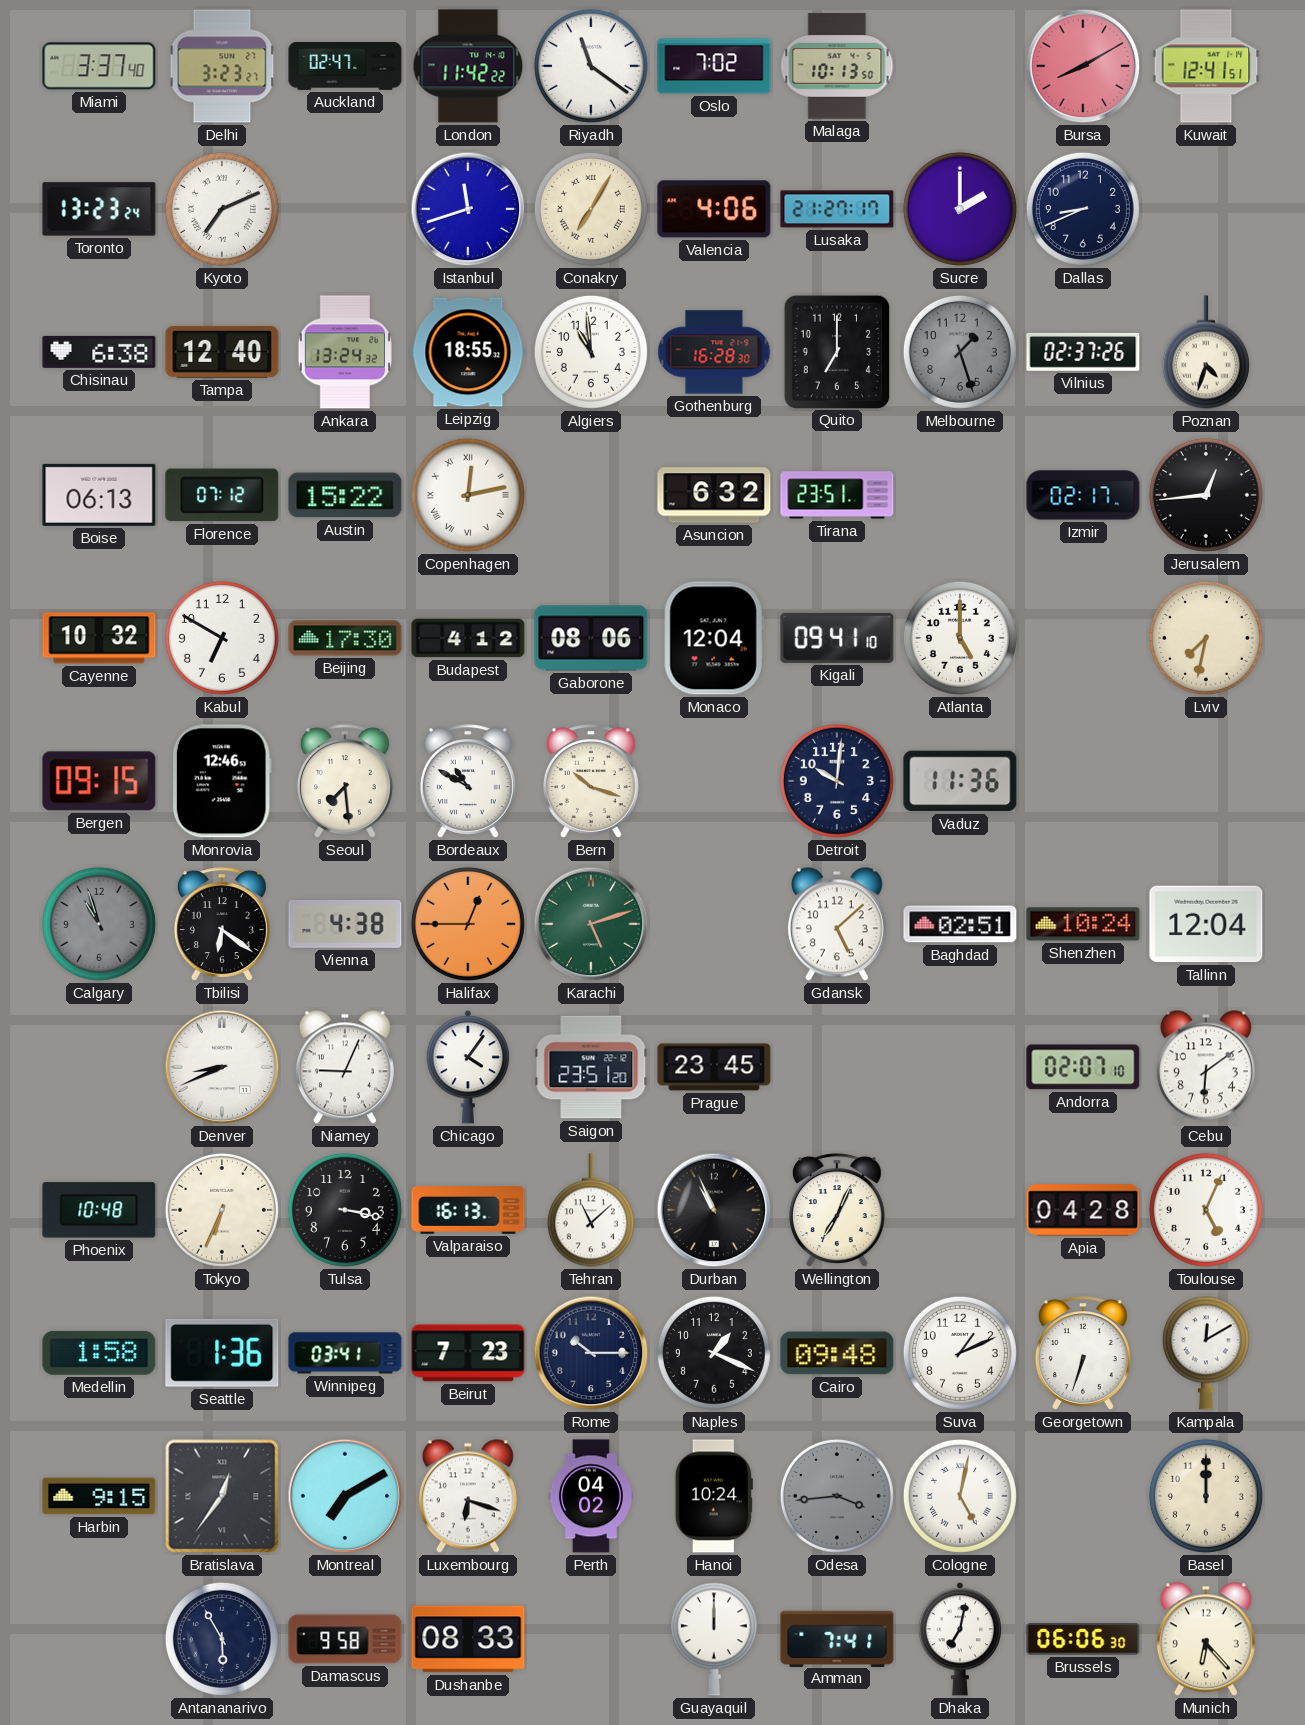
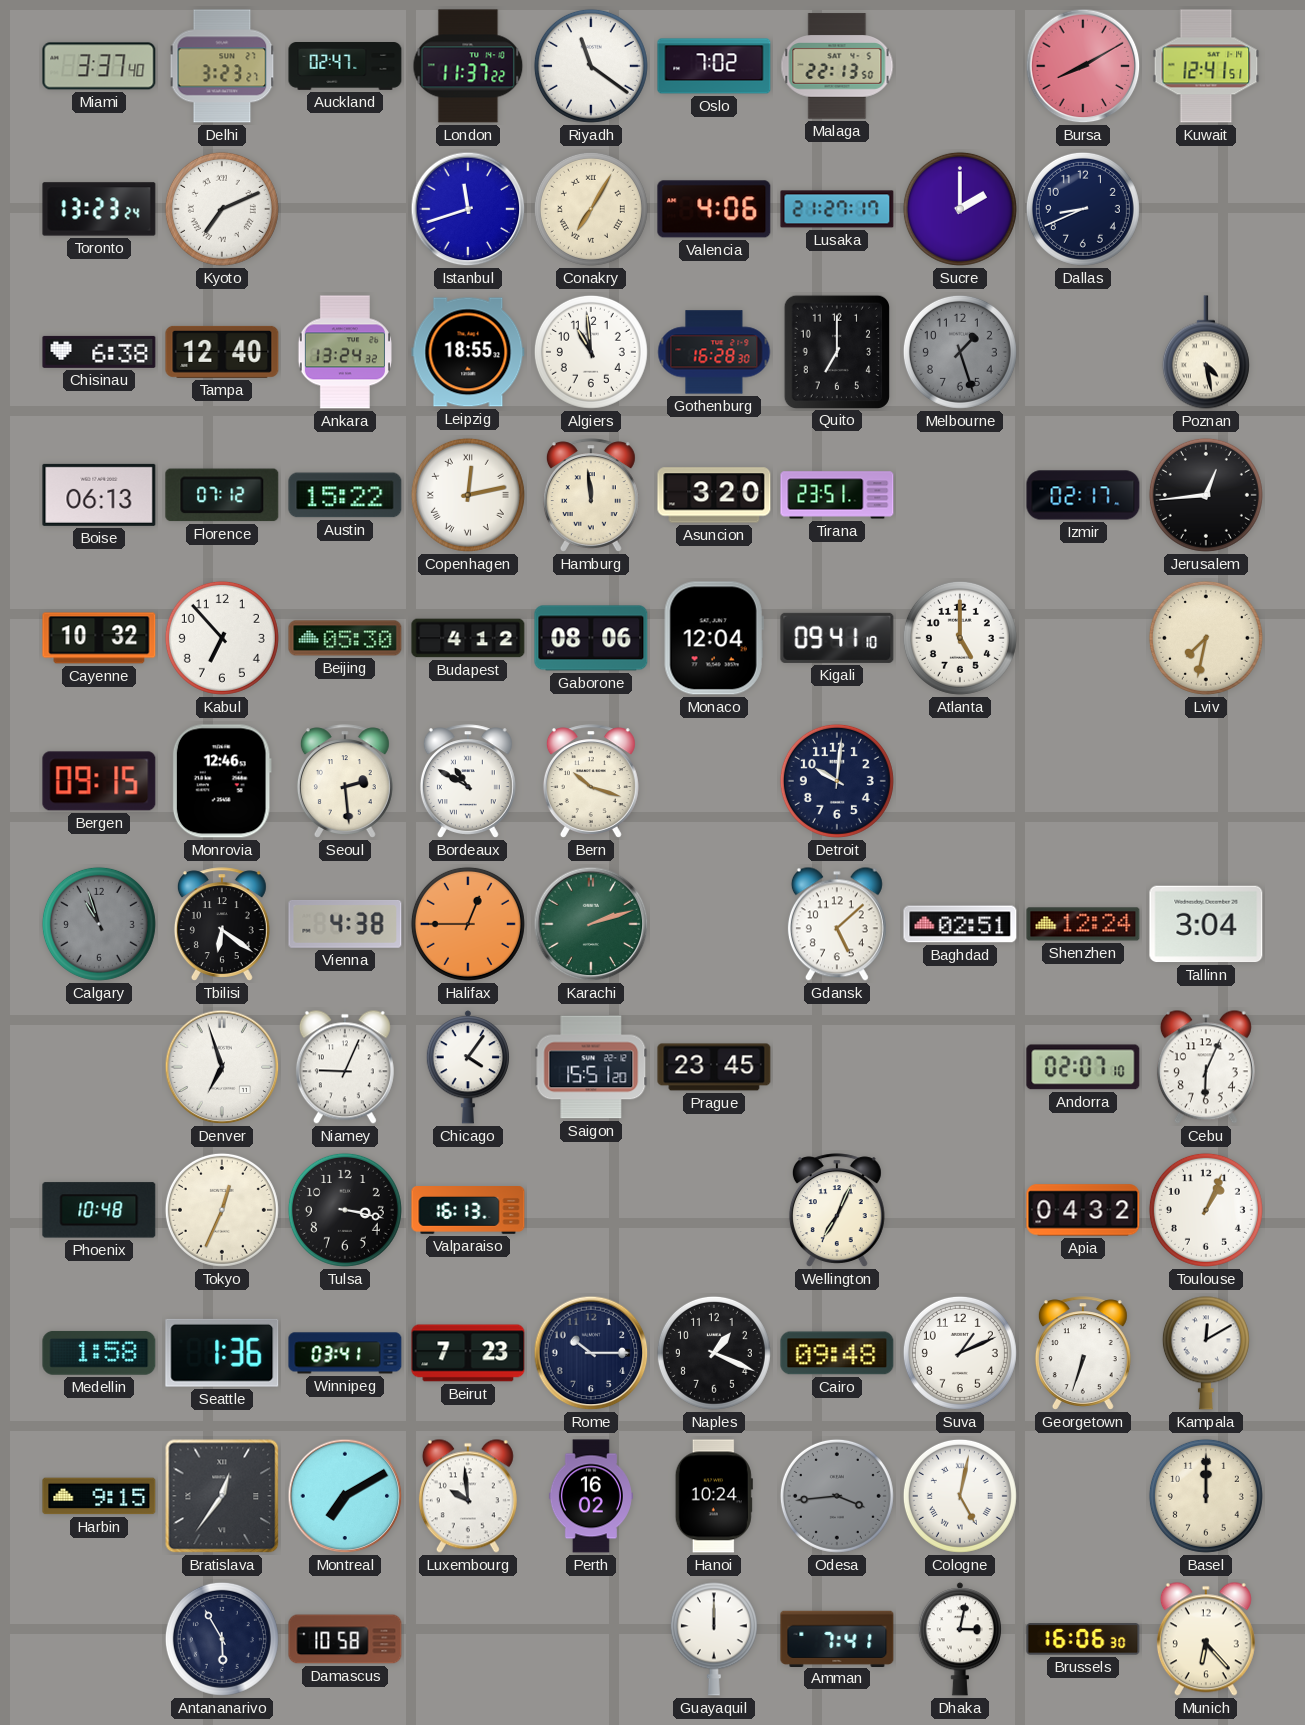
London: 11:42 -> 11:37 (468, 66)
Malaga: 10:13 -> 22:13 (837, 66)
Vilnius: 02:37 -> none (1083, 352)
Poznan: 4:33 -> 4:28 (1206, 352)
Hamburg: none -> 11:59 (591, 495)
Asuncion: 6:32 -> 3:20 (714, 495)
Kabul: 6:50 -> 6:53 (222, 638)
Beijing: 17:30 -> 05:30 (345, 638)
Seoul: 7:29 -> 2:29 (345, 781)
Vaduz: 11:36 -> none (960, 781)
Karachi: 5:12 -> 2:12 (591, 924)
Shenzhen: 10:24 -> 12:24 (1083, 924)
Tallinn: 12:04 -> 3:04 (1206, 924)
Denver: 8:41 -> 6:57 (222, 1067)
Saigon: 23:51 -> 15:51 (591, 1067)
Cebu: 6:09 -> 6:04 (1206, 1067)
Tokyo: 6:34 -> 12:34 (222, 1210)
Tehran: 11:08 -> none (591, 1210)
Durban: 10:56 -> none (714, 1210)
Apia: 04:28 -> 04:32 (1083, 1210)
Toulouse: 5:04 -> 1:04 (1206, 1210)
Luxembourg: 6:18 -> 9:59 (468, 1496)
Perth: 04:02 -> 16:02 (591, 1496)
Damascus: 9:58 -> 10:58 (345, 1639)
Dushanbe: 08:33 -> none (468, 1639)
Dhaka: 7:02 -> 3:02 (960, 1639)
Brussels: 06:06 -> 16:06 (1083, 1639)
